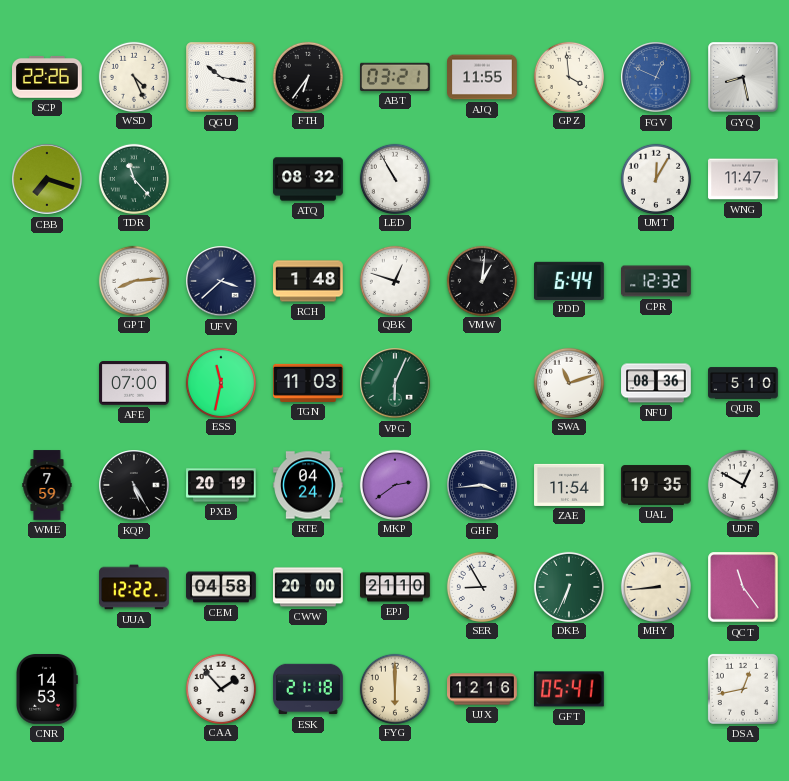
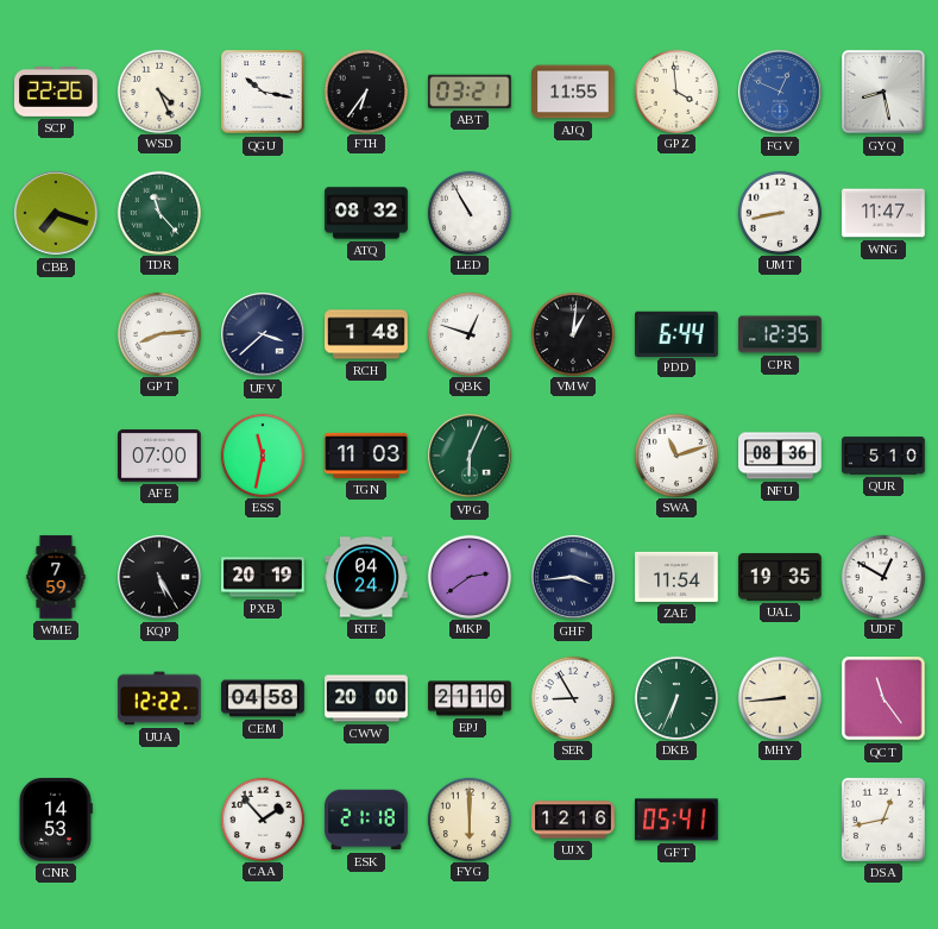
UMT: 12:05 -> 8:43 (779, 212)
CPR: 12:32 -> 12:35 (781, 334)
